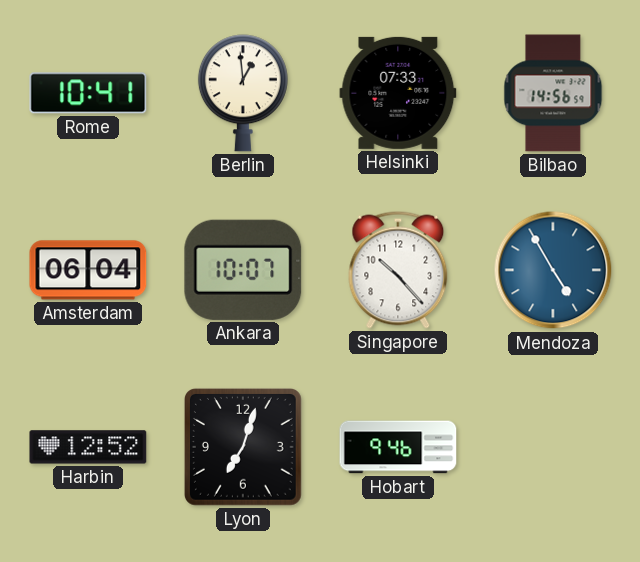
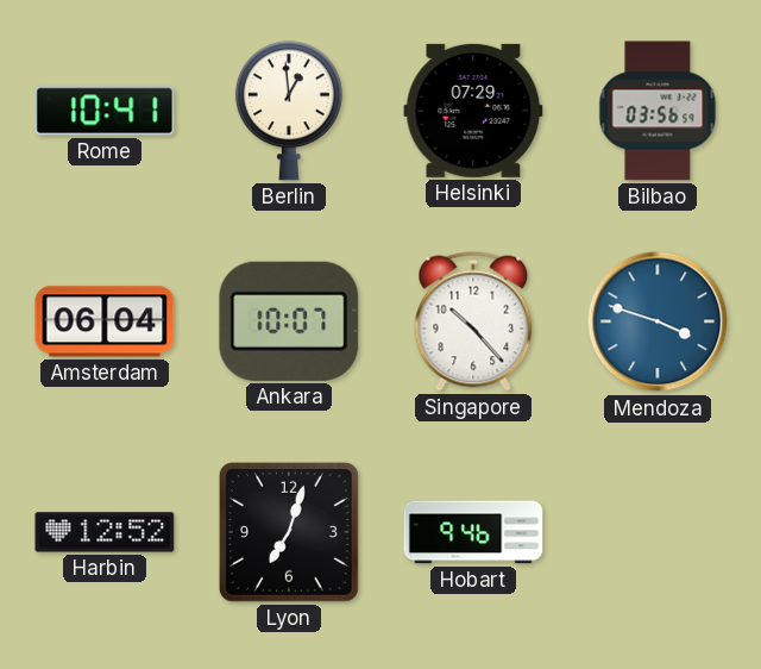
Helsinki: 07:33 -> 07:29 (473, 111)
Bilbao: 14:56 -> 03:56 (658, 111)
Mendoza: 4:55 -> 3:48 (658, 321)
